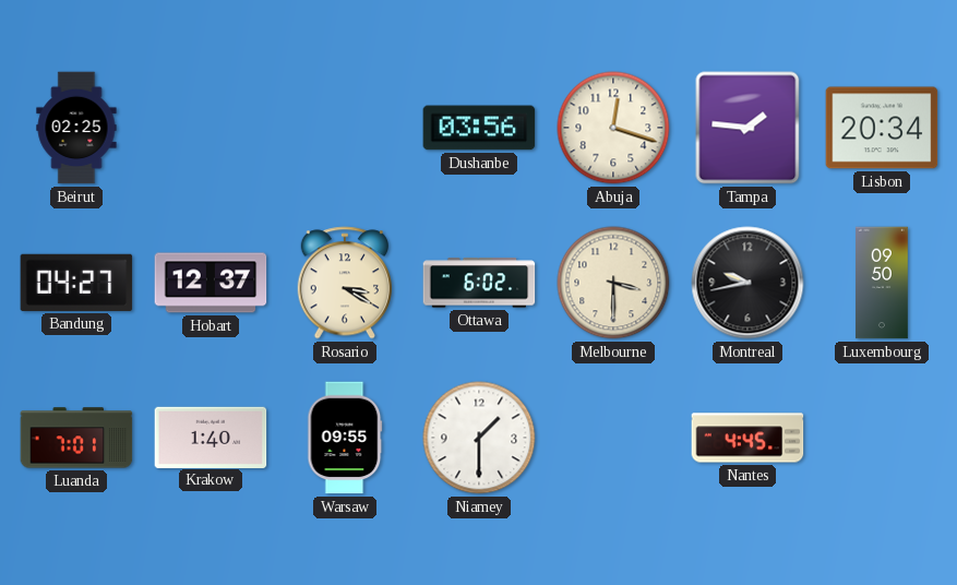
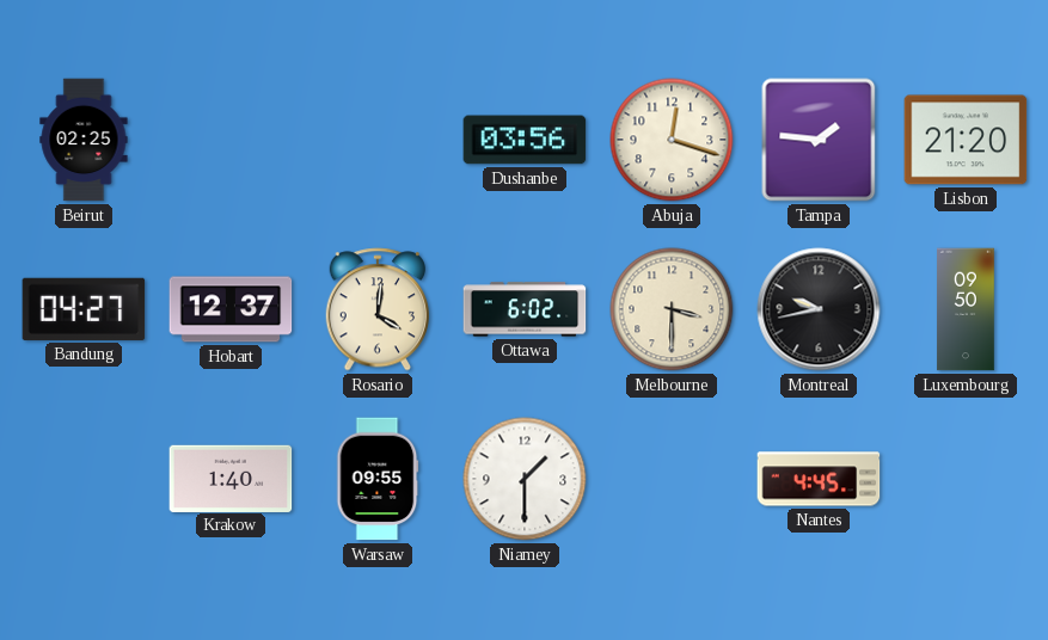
Lisbon: 20:34 -> 21:20 (966, 140)
Rosario: 3:20 -> 4:01 (378, 309)
Luanda: 7:01 -> none (76, 438)
